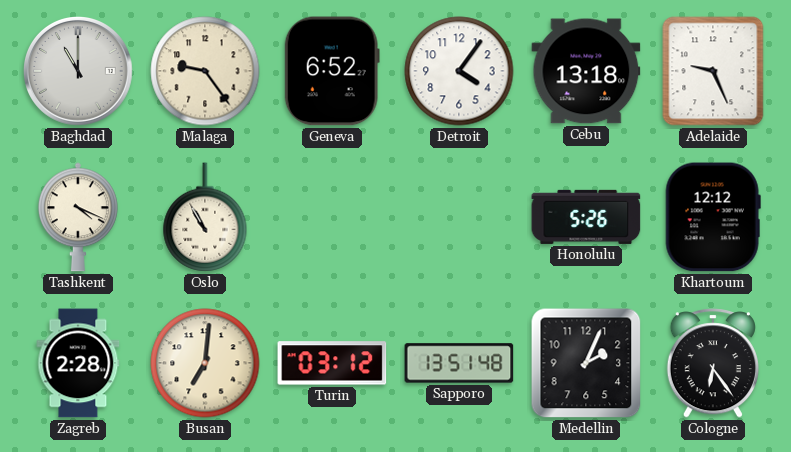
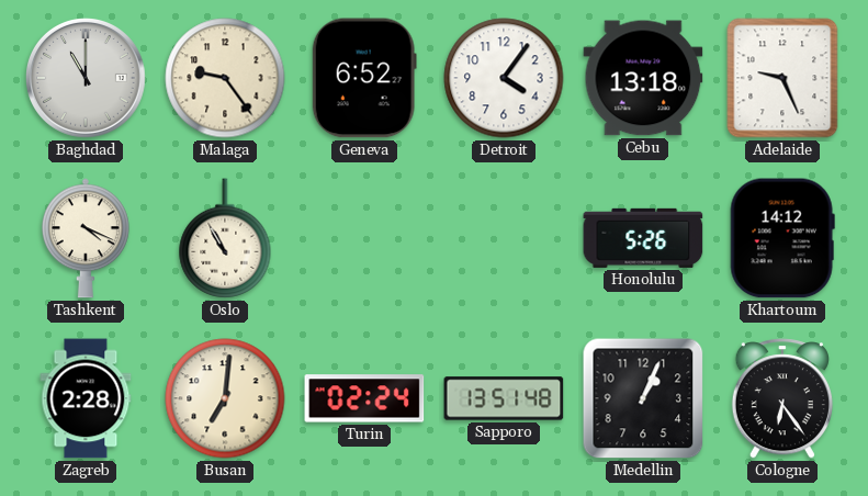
Khartoum: 12:12 -> 14:12 (782, 238)
Turin: 03:12 -> 02:24 (364, 398)
Medellin: 2:04 -> 1:04 (643, 398)
